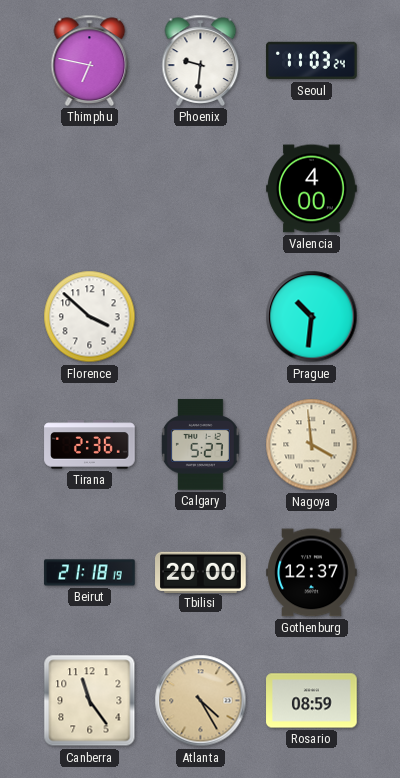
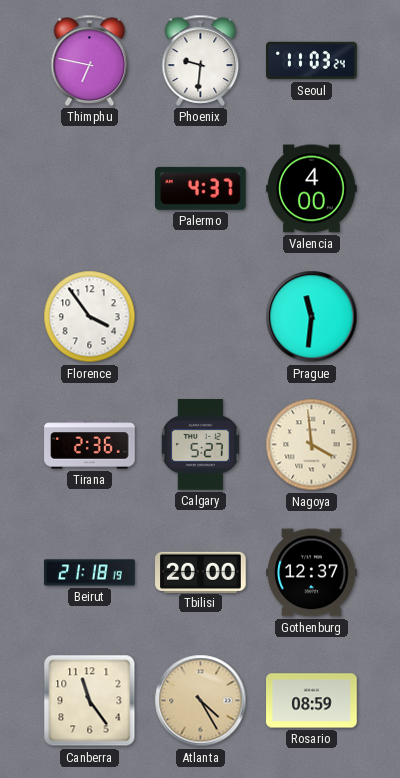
Palermo: none -> 4:37 (201, 188)
Florence: 3:52 -> 3:54 (90, 317)
Prague: 10:31 -> 11:31 (312, 317)
